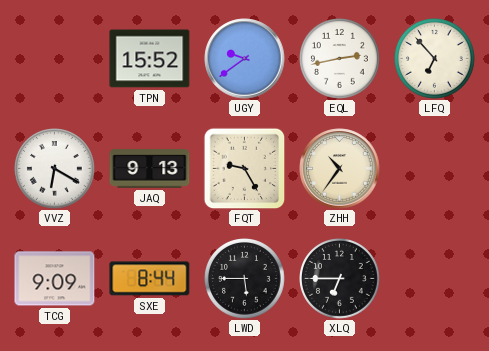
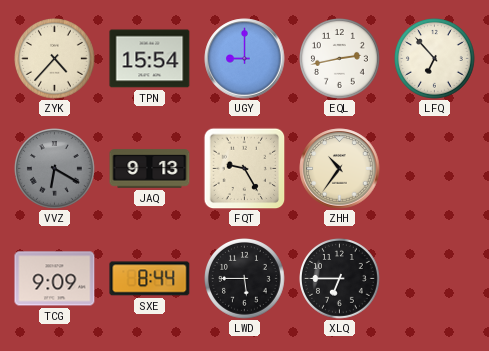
ZYK: none -> 4:37 (55, 59)
TPN: 15:52 -> 15:54 (150, 59)
UGY: 9:39 -> 9:00 (245, 59)
VVZ dial: white -> grey (55, 169)
